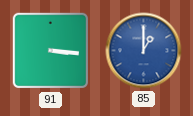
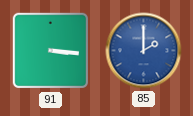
85: 1:00 -> 2:00 (144, 51)
